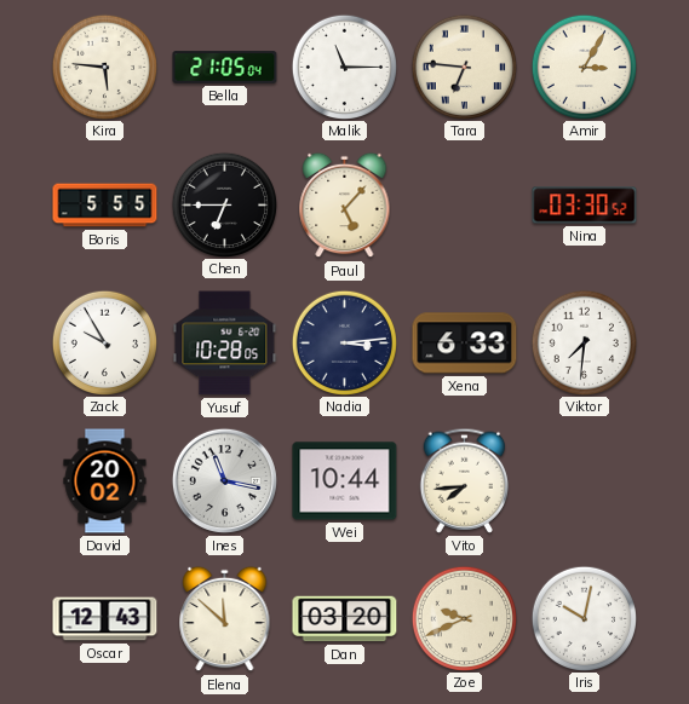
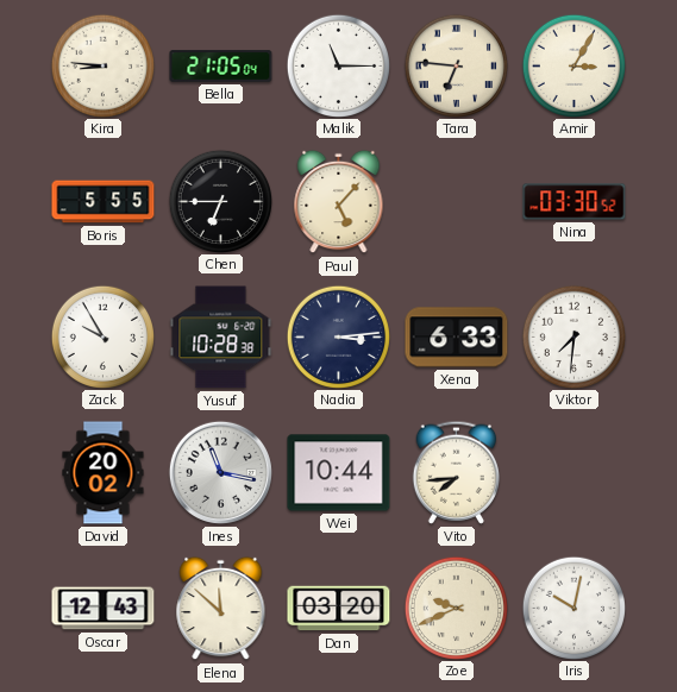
Kira: 5:46 -> 8:46 (102, 65)
Yusuf: 10:28:05 -> 10:28:38 (221, 338)
